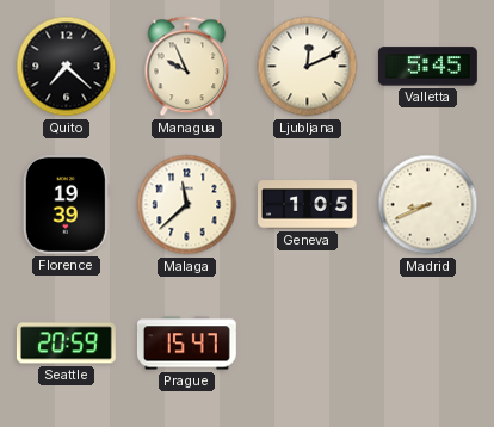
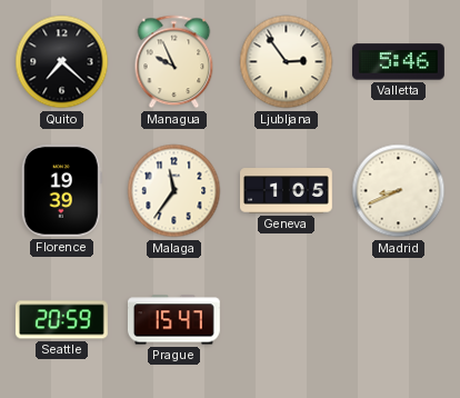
Ljubljana: 12:11 -> 2:54 (287, 62)
Valletta: 5:45 -> 5:46 (398, 62)
Malaga: 11:38 -> 11:36 (174, 191)
